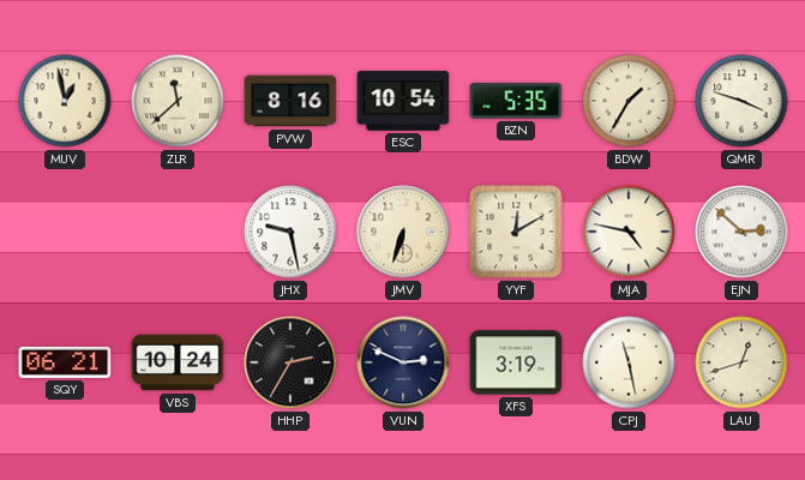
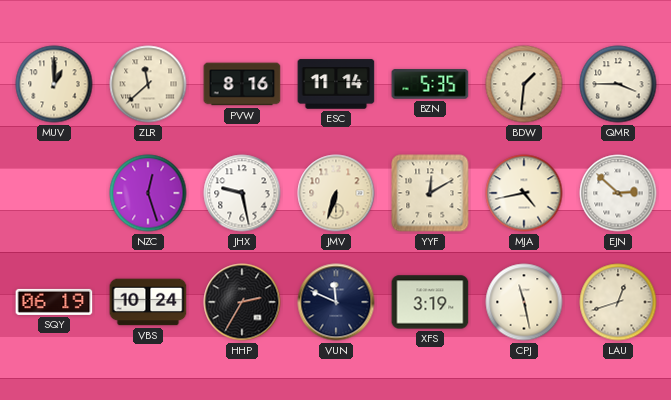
MUV: 12:58 -> 1:00 (54, 84)
ESC: 10:54 -> 11:14 (336, 84)
BDW: 1:35 -> 1:31 (524, 84)
QMR: 3:48 -> 3:45 (618, 84)
NZC: none -> 12:27 (148, 193)
MJA: 4:47 -> 4:43 (524, 193)
SQY: 06:21 -> 06:19 (54, 302)
VUN: 2:49 -> 11:49 (336, 302)
